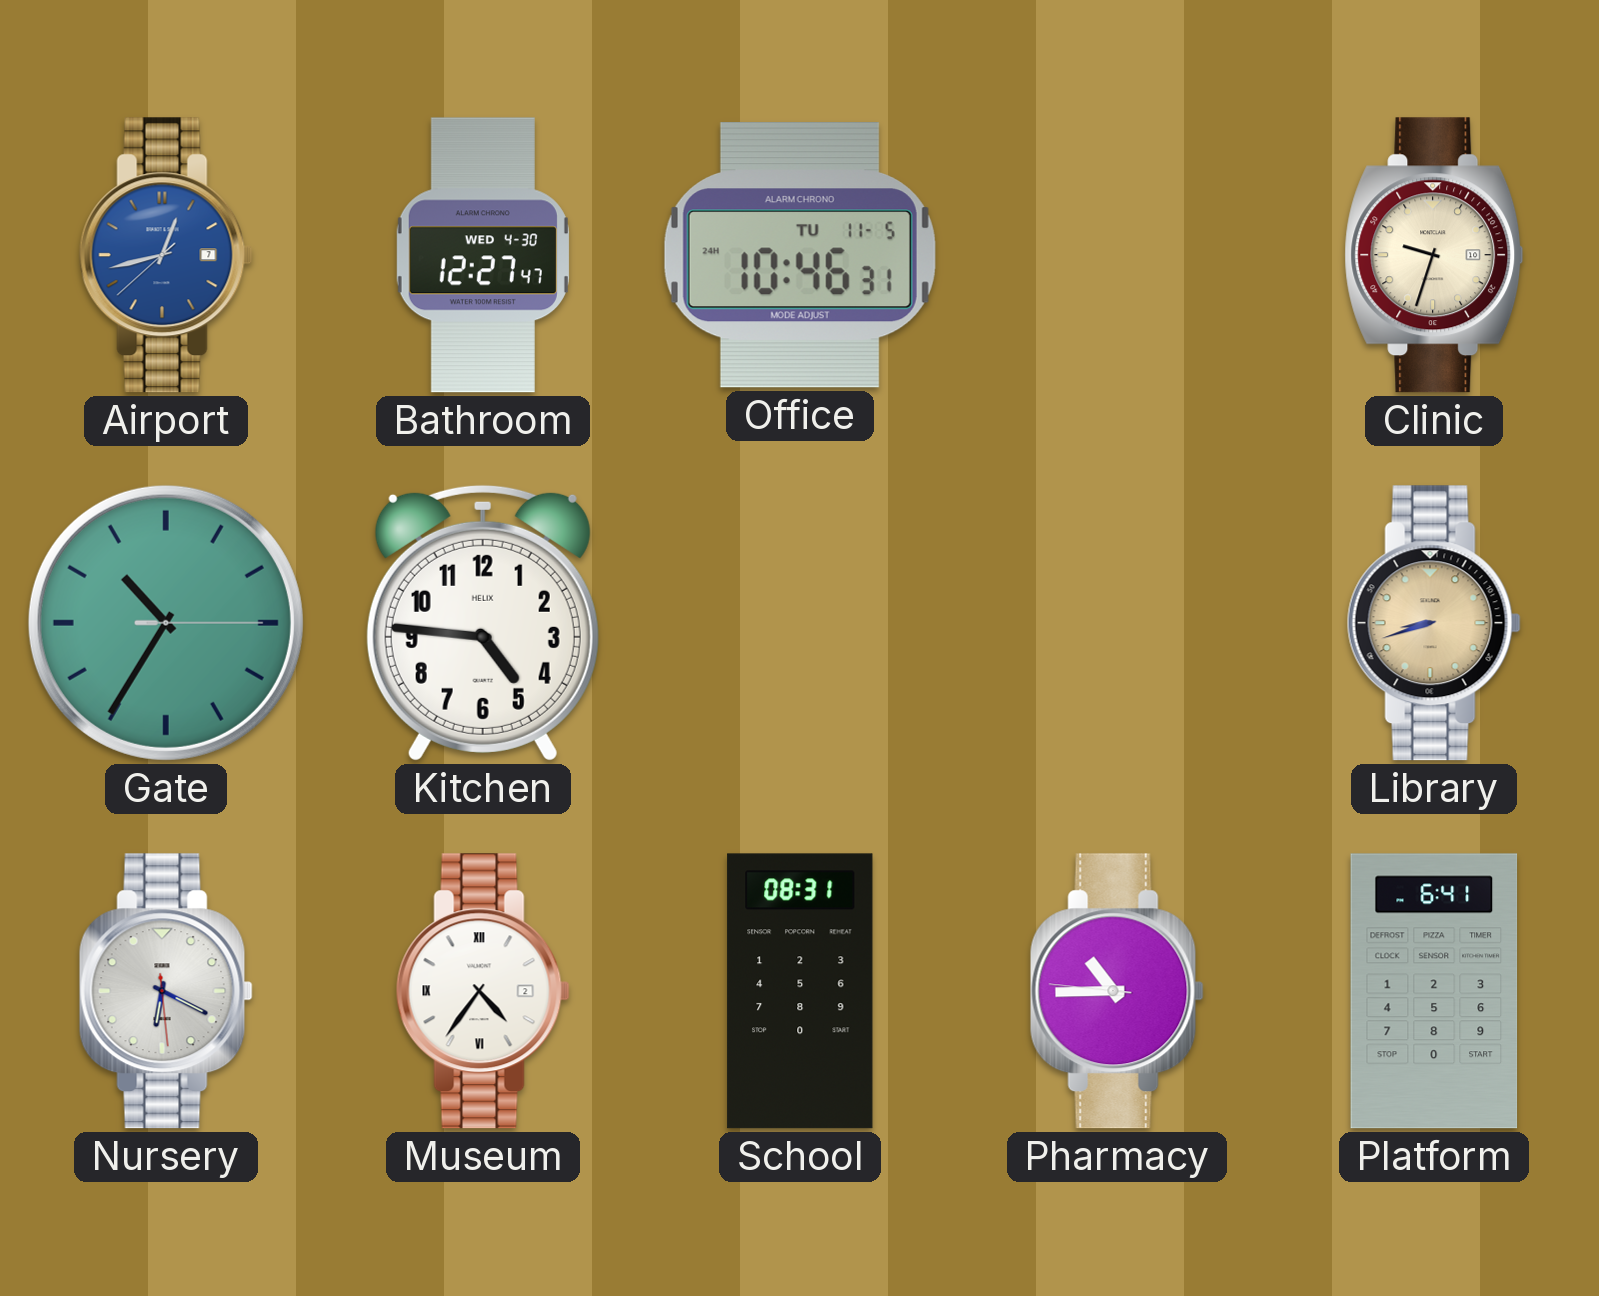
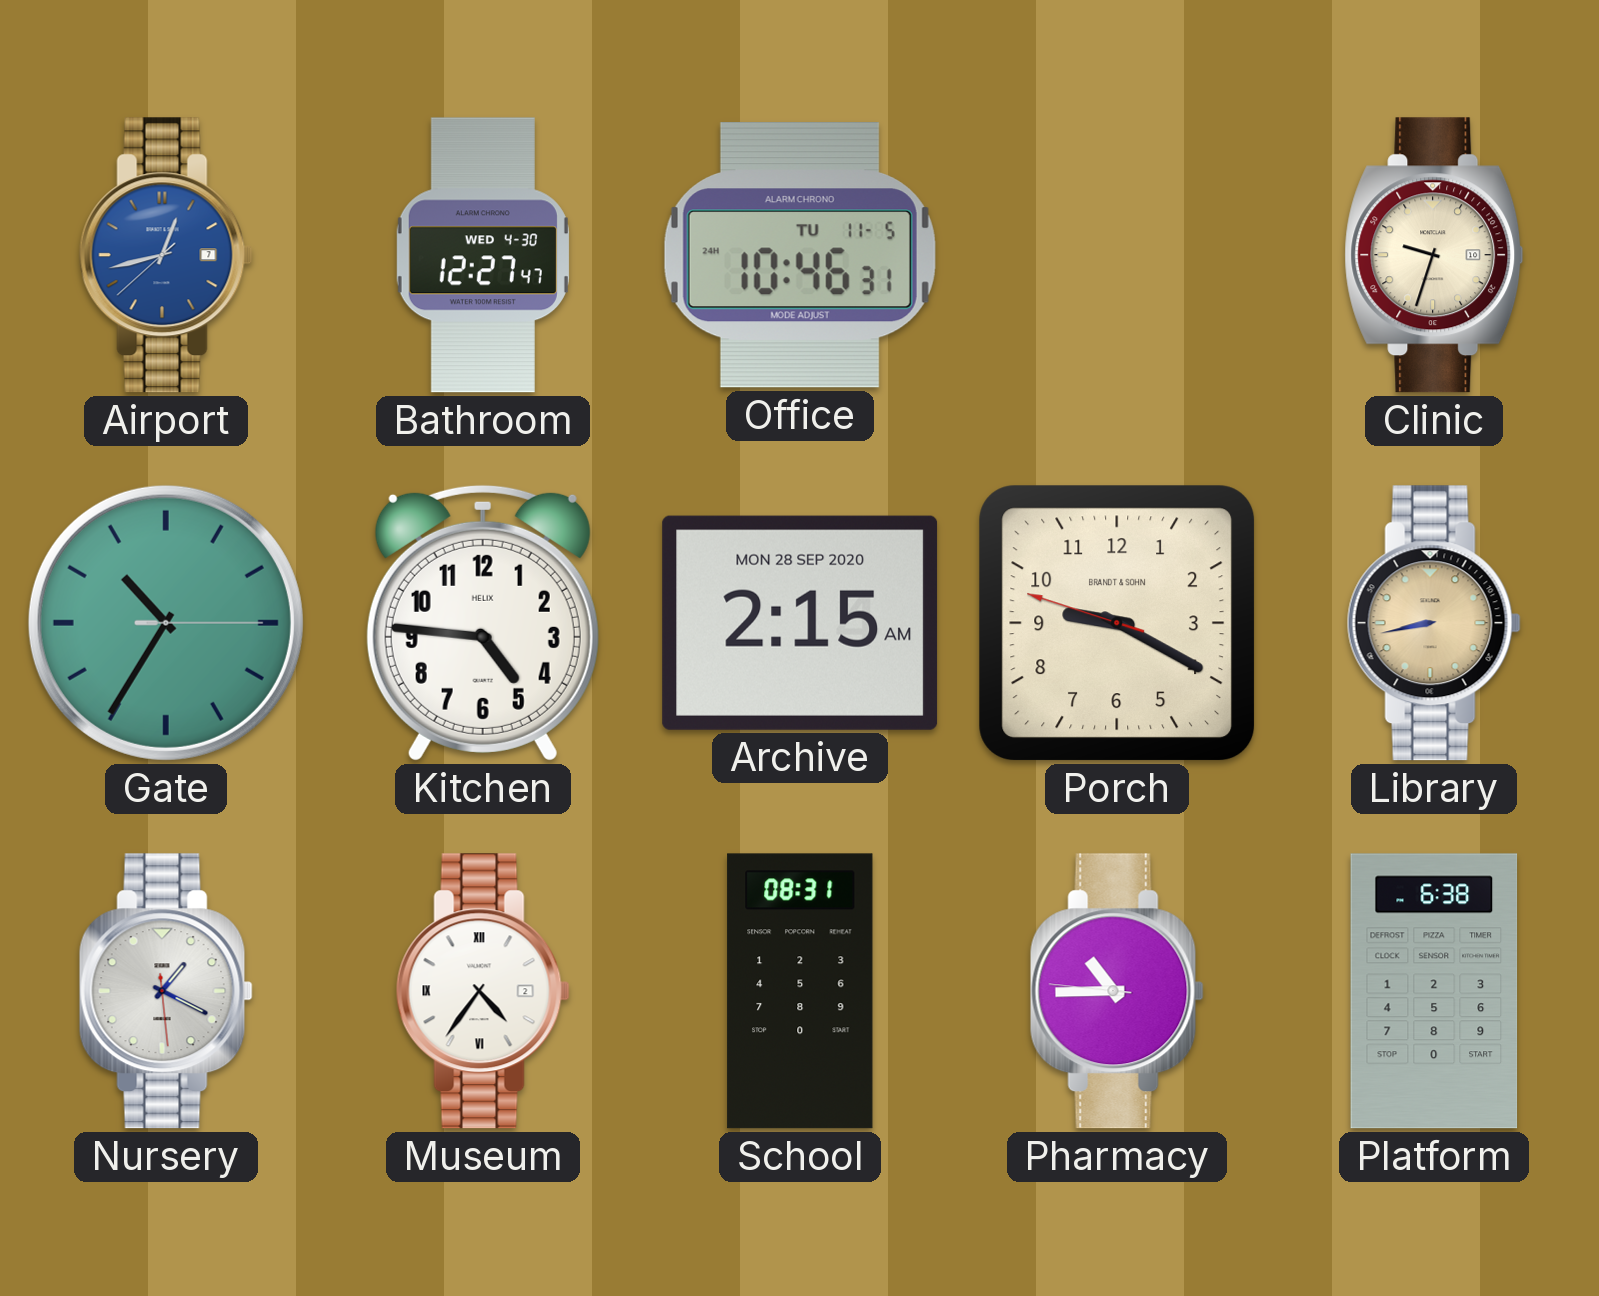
Archive: none -> 2:15 (800, 623)
Porch: none -> 9:19 (1117, 623)
Library: 8:42 -> 8:43 (1434, 623)
Nursery: 6:19 -> 1:19 (166, 991)
Platform: 6:41 -> 6:38 (1434, 991)
